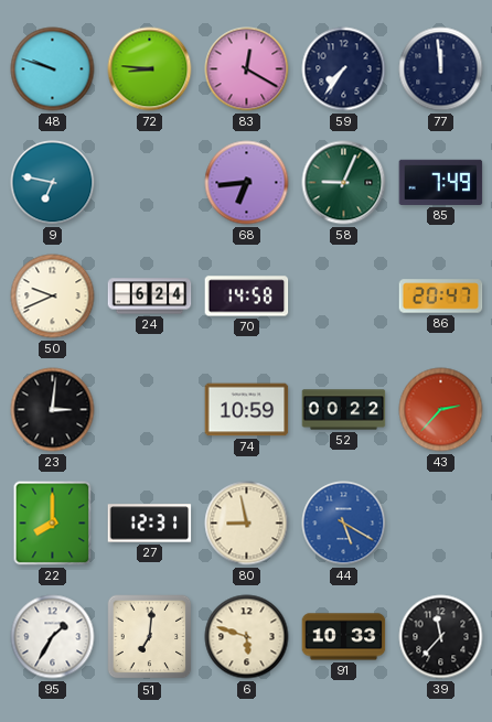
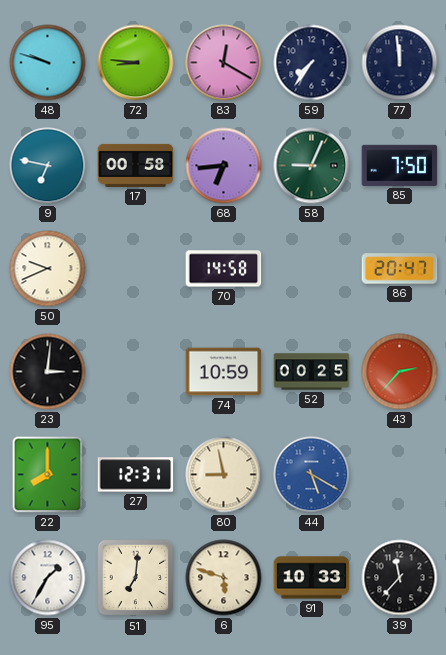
17: none -> 00:58 (136, 165)
85: 7:49 -> 7:50 (400, 165)
24: 6:24 -> none (150, 297)
52: 00:22 -> 00:25 (312, 372)
